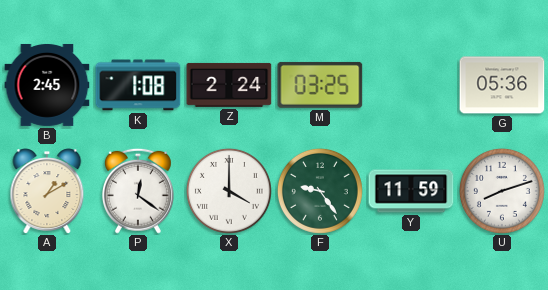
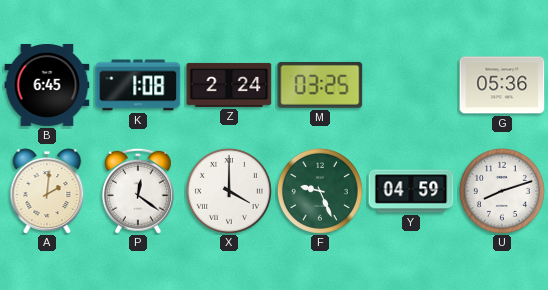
B: 2:45 -> 6:45 (47, 85)
A: 1:10 -> 2:01 (47, 191)
F: 9:24 -> 9:26 (320, 191)
Y: 11:59 -> 04:59 (411, 191)
